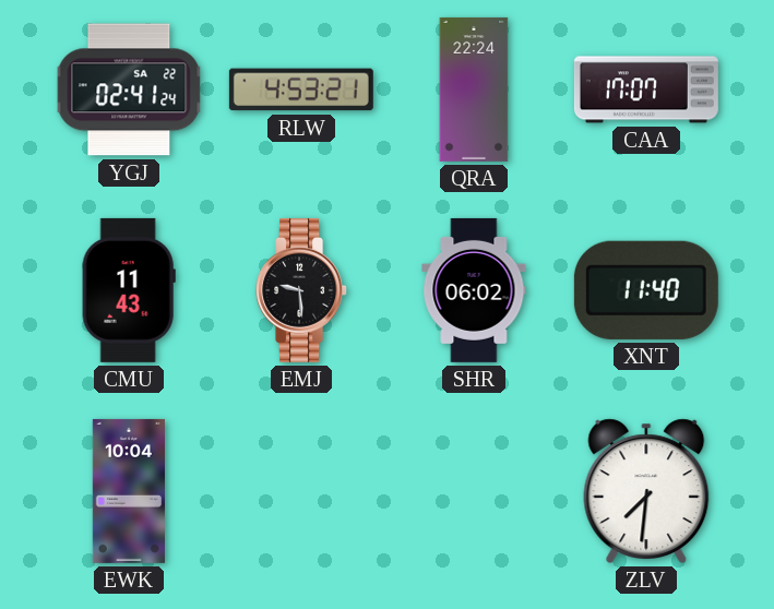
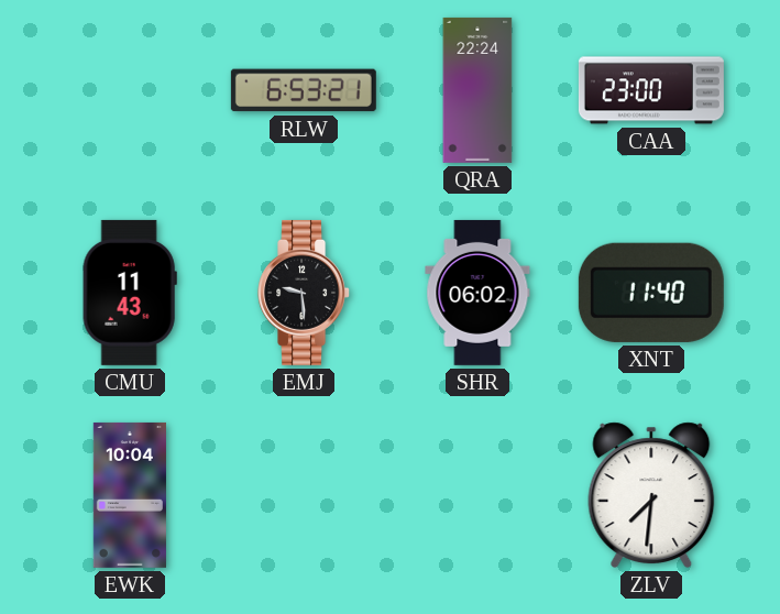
YGJ: 02:41 -> none (129, 89)
RLW: 4:53 -> 6:53 (304, 90)
CAA: 17:07 -> 23:00 (651, 90)
